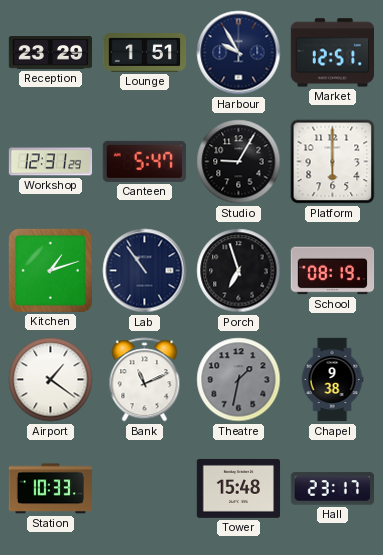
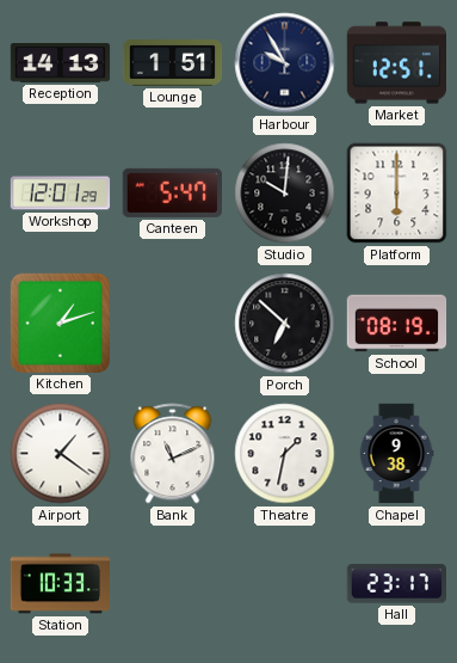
Reception: 23:29 -> 14:13 (61, 63)
Workshop: 12:31 -> 12:01 (61, 194)
Studio: 9:05 -> 10:01 (285, 194)
Lab: 10:54 -> none (145, 271)
Porch: 6:57 -> 6:52 (285, 324)
Theatre dial: grey -> white (285, 454)
Tower: 15:48 -> none (239, 488)
